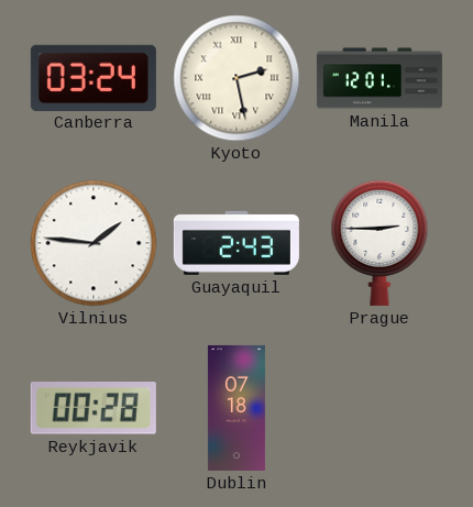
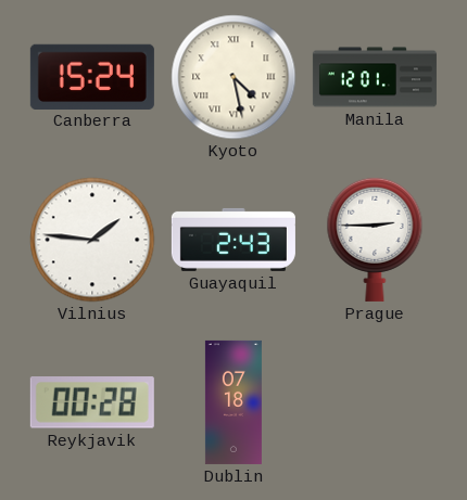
Canberra: 03:24 -> 15:24 (92, 76)
Kyoto: 2:28 -> 4:28 (233, 77)
